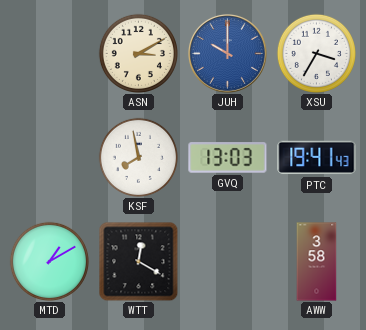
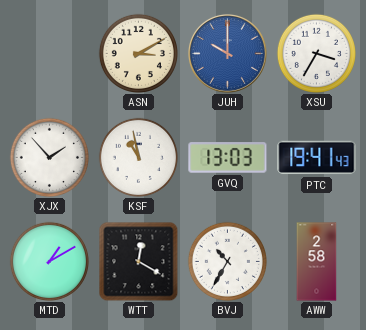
XJX: none -> 1:53 (49, 157)
KSF: 7:58 -> 10:58 (138, 157)
BVJ: none -> 10:35 (227, 261)
AWW: 3:58 -> 2:58 (317, 262)
